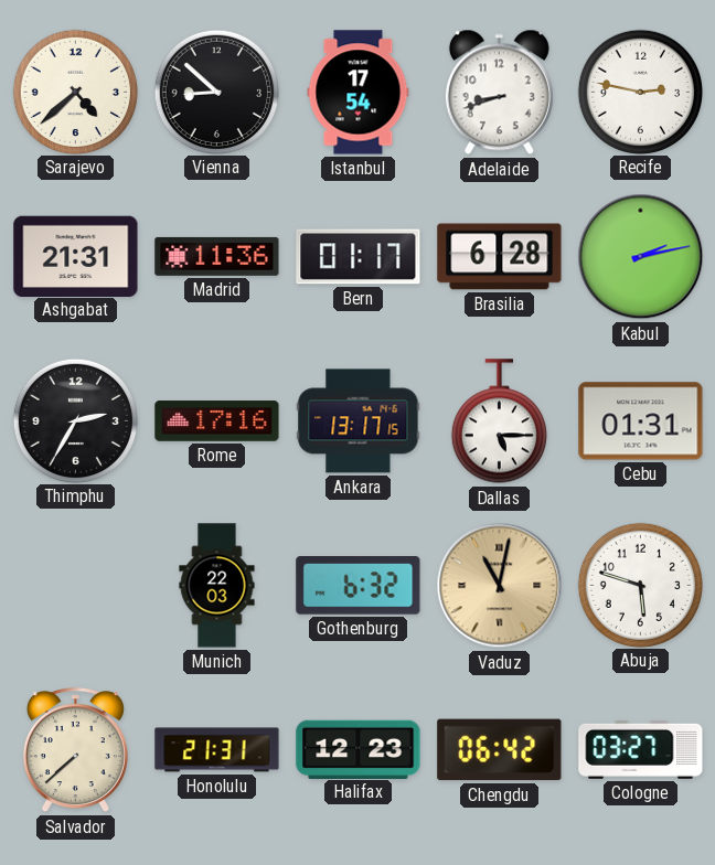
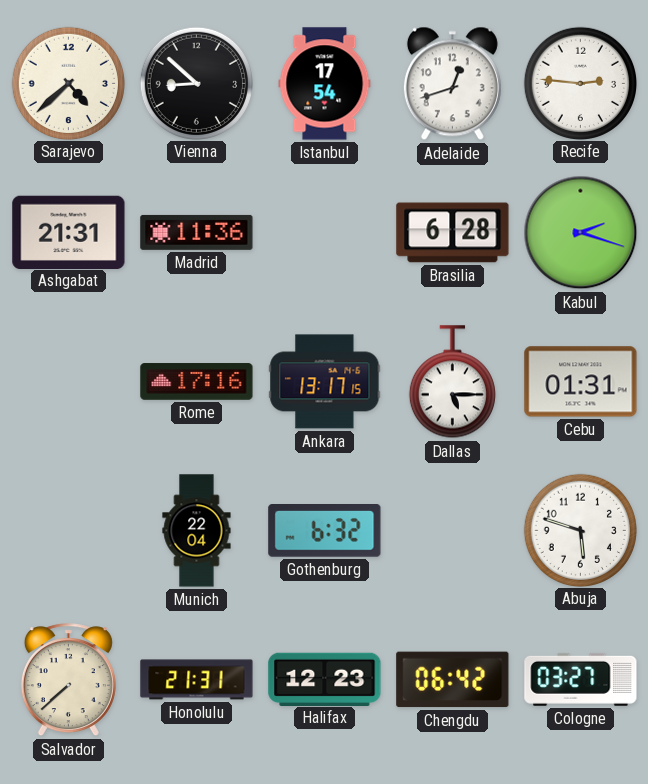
Adelaide: 8:42 -> 12:42 (452, 84)
Recife: 2:47 -> 2:46 (580, 83)
Bern: 01:17 -> none (359, 257)
Kabul: 2:13 -> 2:18 (581, 233)
Thimphu: 2:35 -> none (75, 420)
Munich: 22:03 -> 22:04 (197, 531)
Vaduz: 11:02 -> none (500, 586)
